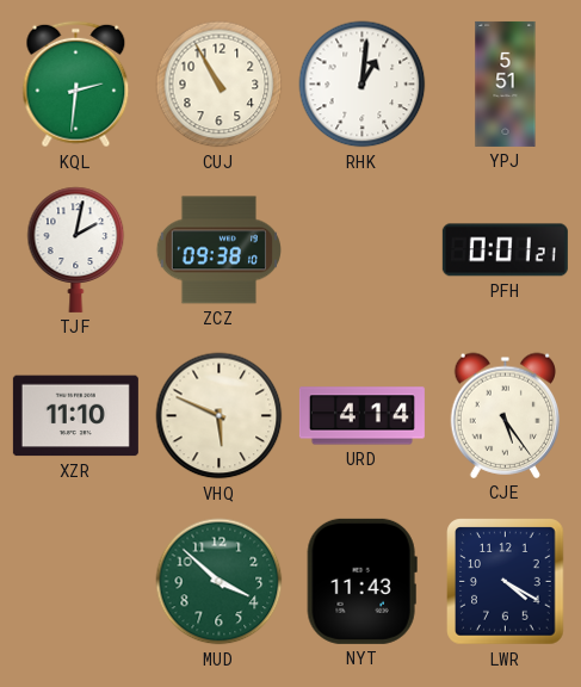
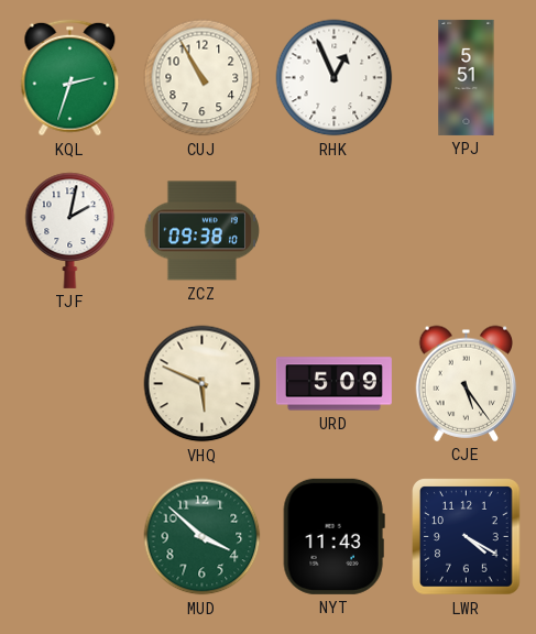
KQL: 2:31 -> 2:33 (70, 78)
RHK: 1:01 -> 12:56 (335, 78)
PFH: 0:01 -> none (505, 250)
XZR: 11:10 -> none (75, 416)
URD: 4:14 -> 5:09 (333, 384)
